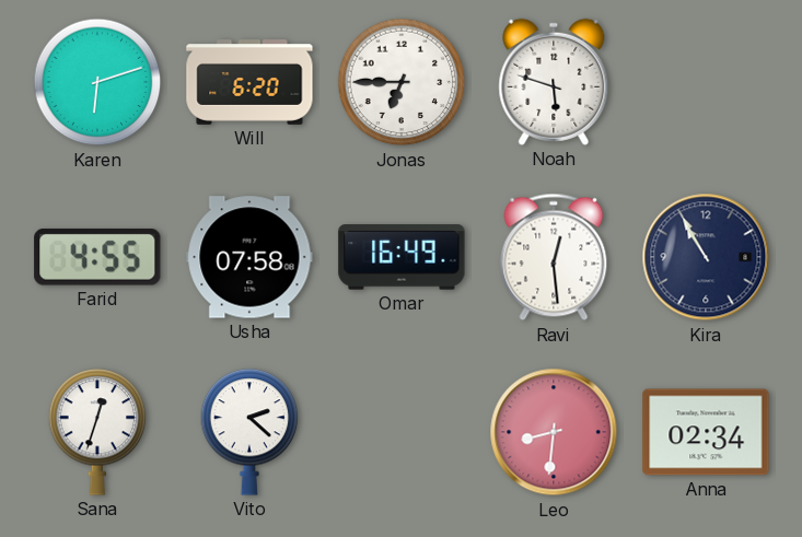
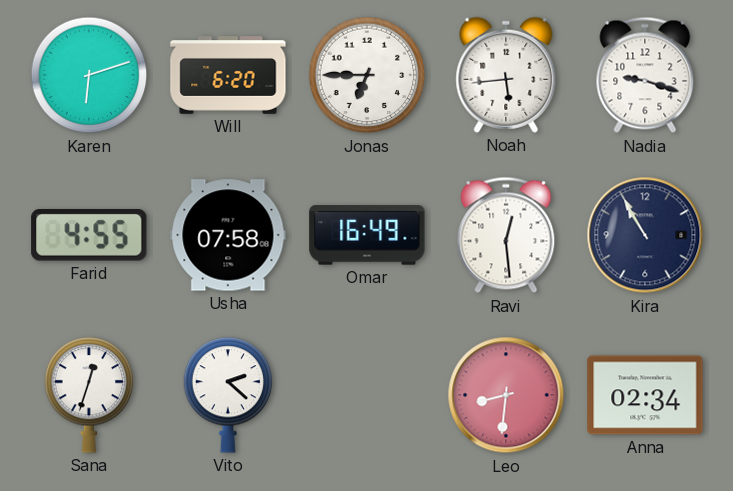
Noah: 5:48 -> 5:44 (506, 75)
Nadia: none -> 9:18 (645, 75)
